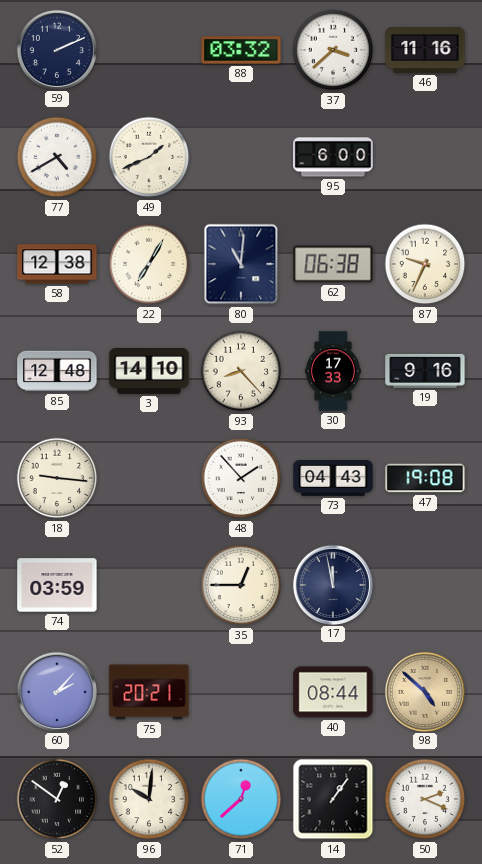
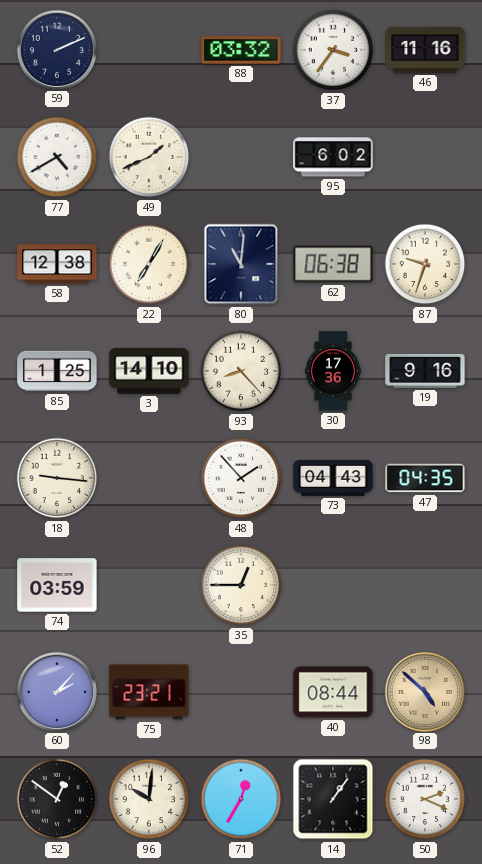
37: 3:38 -> 3:36 (333, 50)
95: 6:00 -> 6:02 (333, 157)
87: 9:34 -> 9:33 (425, 264)
85: 12:48 -> 1:25 (57, 371)
30: 17:33 -> 17:36 (333, 371)
47: 19:08 -> 04:35 (425, 478)
17: 11:58 -> none (332, 584)
75: 20:21 -> 23:21 (149, 692)
71: 12:38 -> 12:35 (241, 799)
